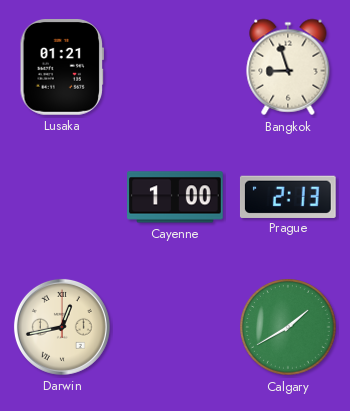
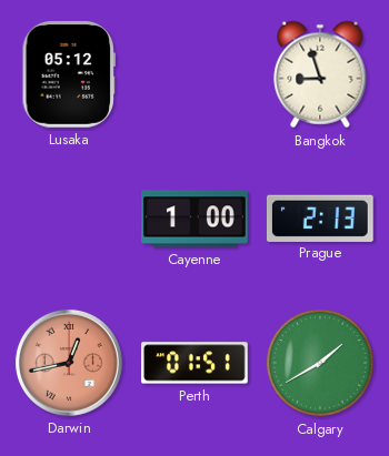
Lusaka: 01:21 -> 05:12 (68, 75)
Darwin dial: cream -> salmon (69, 363)
Perth: none -> 01:51 (196, 363)
